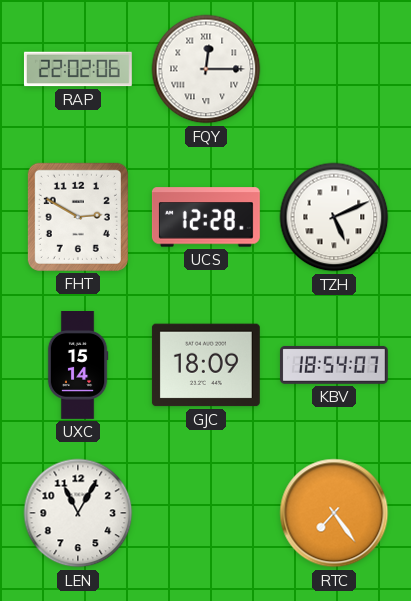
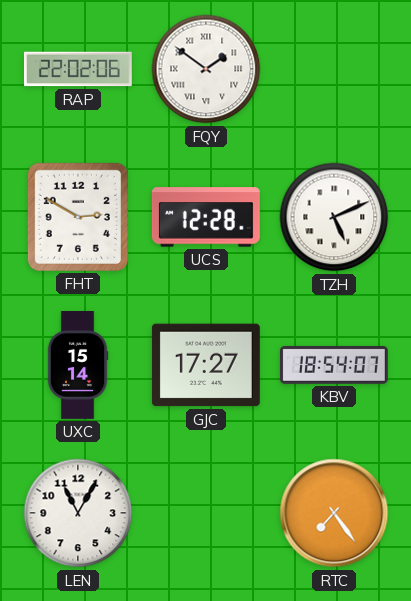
FQY: 12:15 -> 1:51 (206, 69)
GJC: 18:09 -> 17:27 (206, 365)
